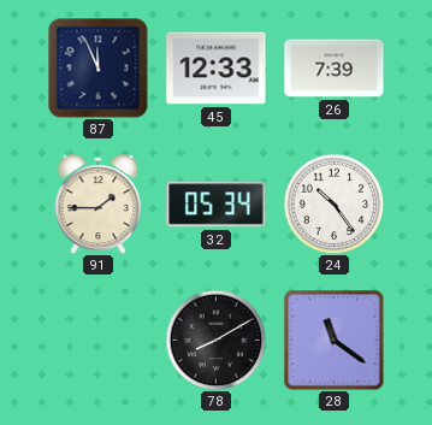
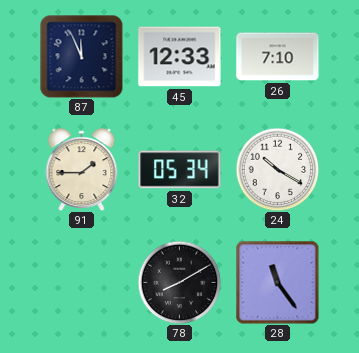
26: 7:39 -> 7:10 (278, 57)
24: 10:24 -> 10:20 (277, 169)
28: 11:21 -> 11:24 (277, 282)
